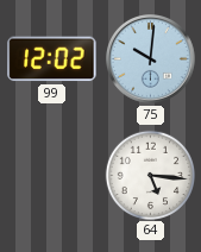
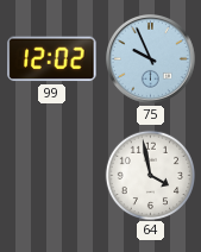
75: 10:01 -> 9:56 (151, 59)
64: 5:16 -> 3:58 (150, 175)
